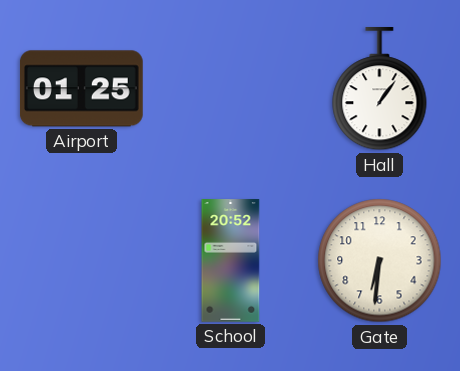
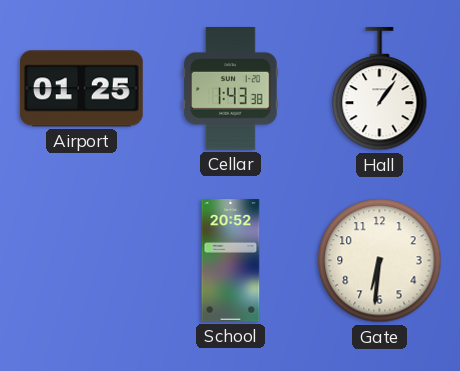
Cellar: none -> 1:43 (231, 89)
